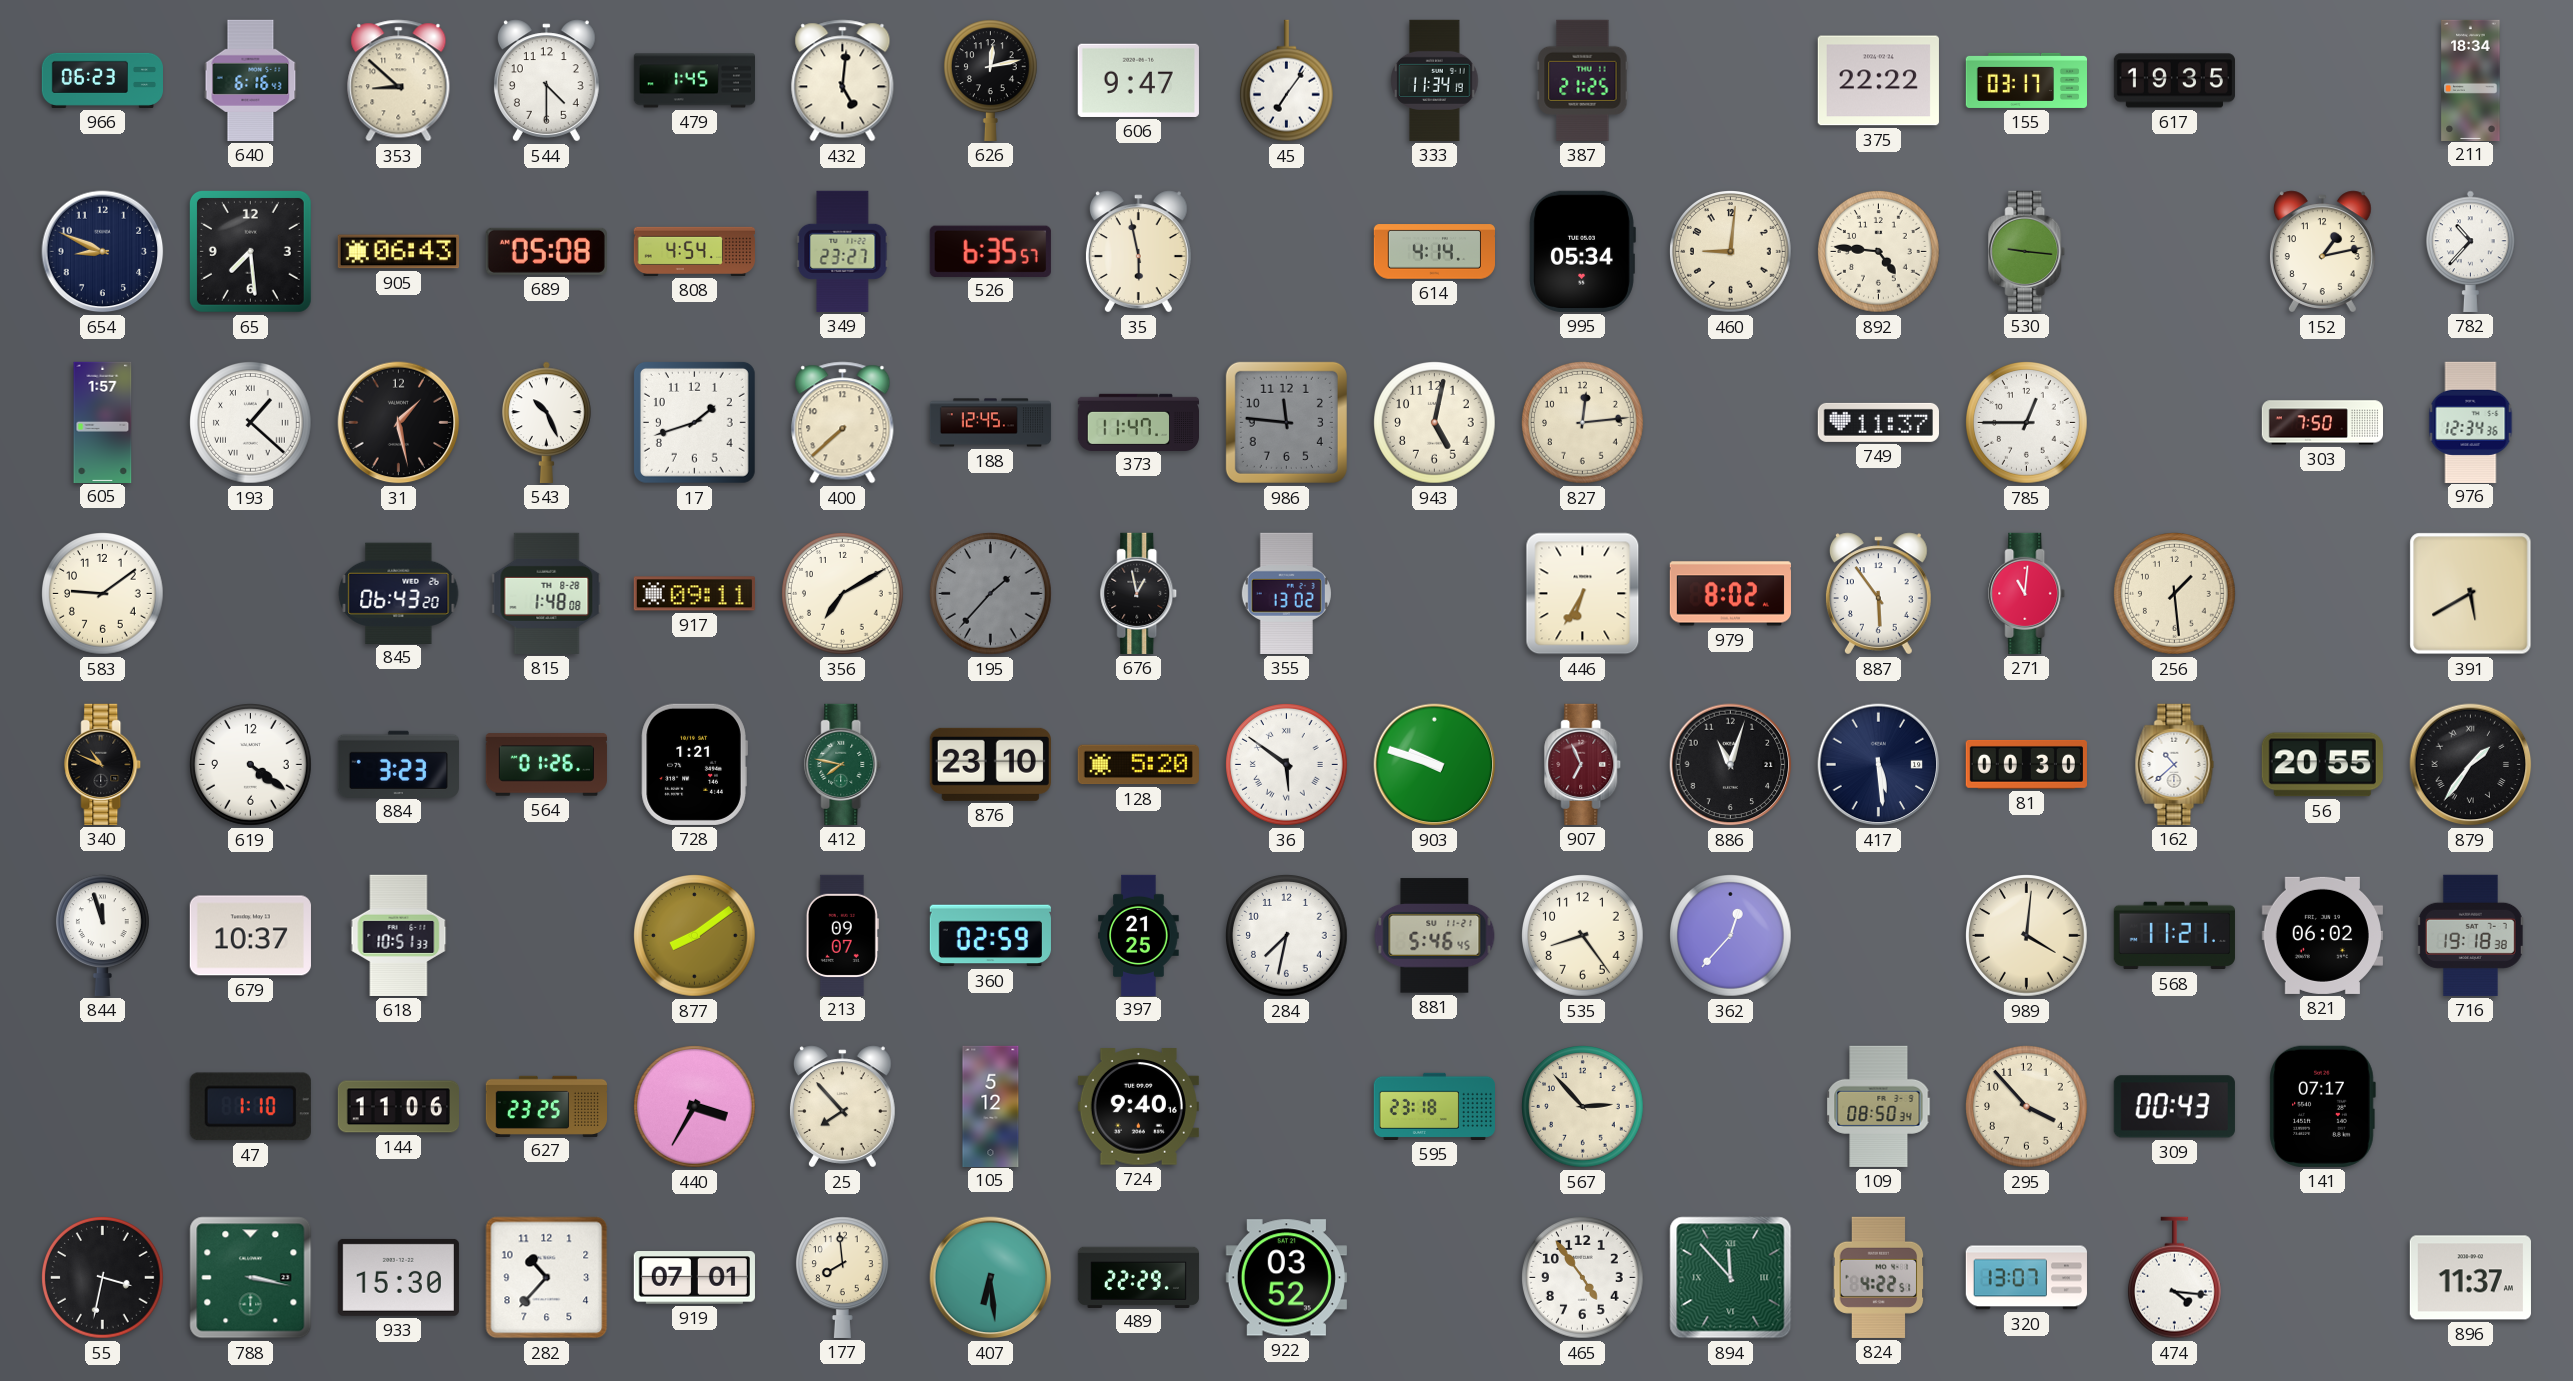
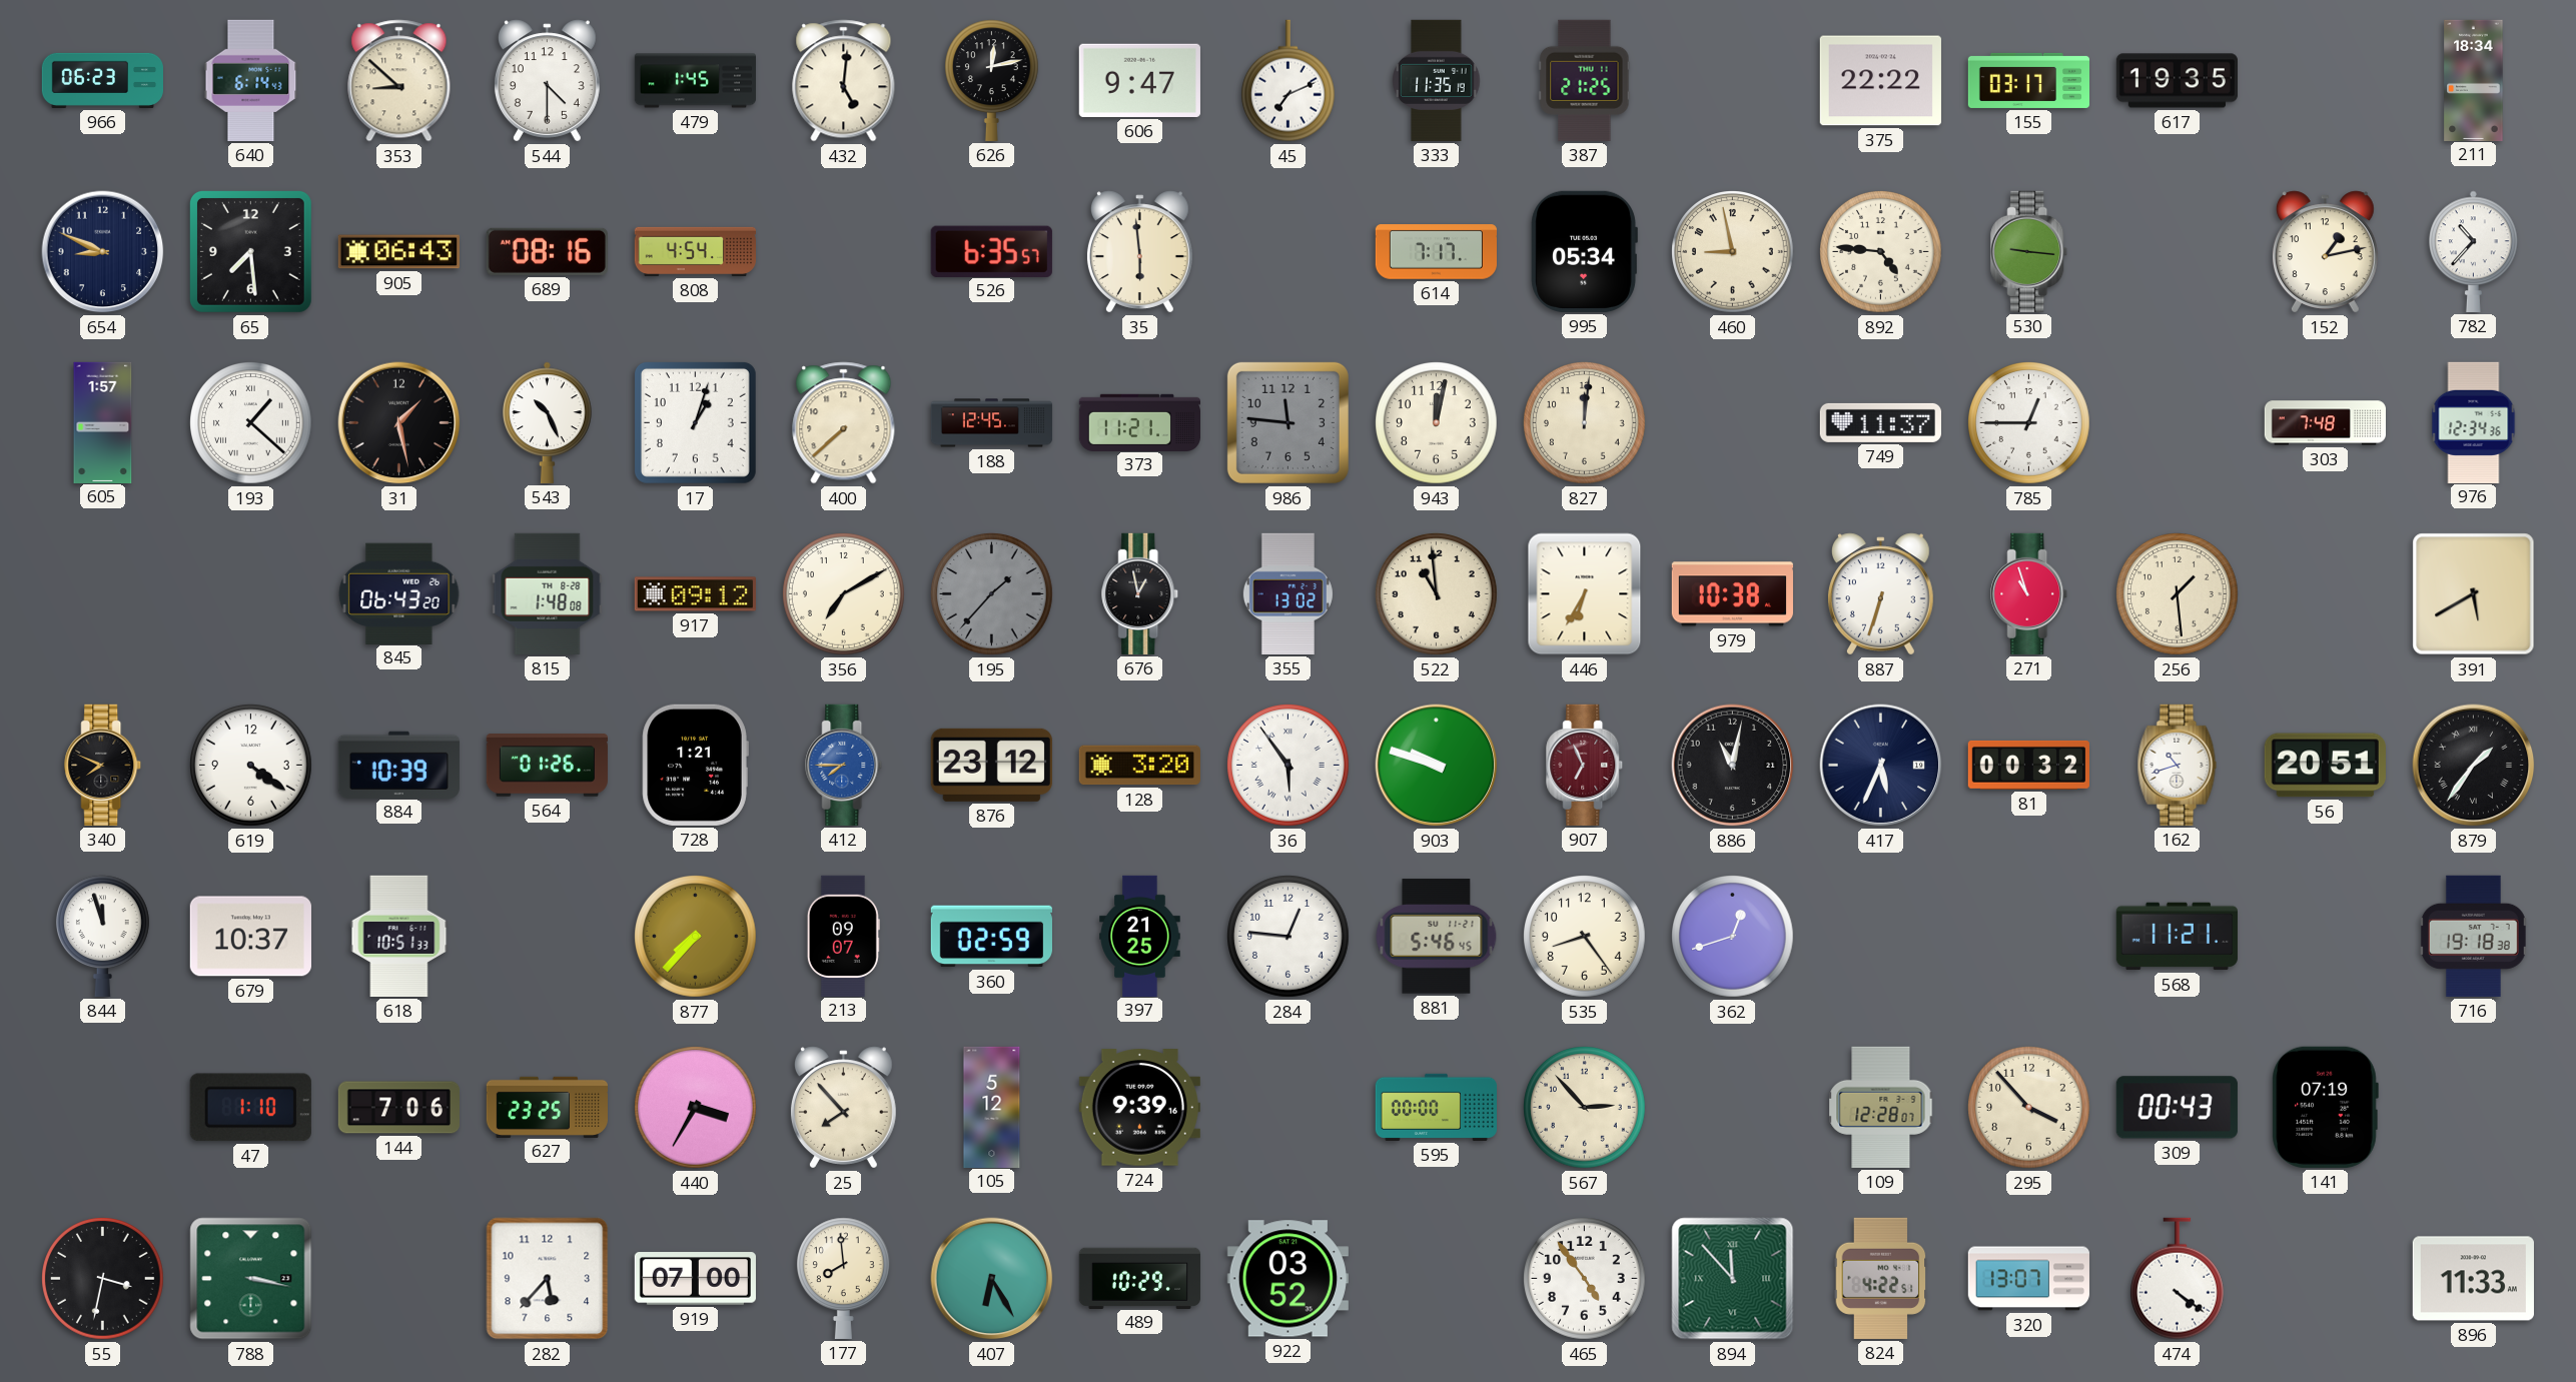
640: 6:16 -> 6:14 (251, 80)
45: 7:06 -> 7:11 (1287, 81)
333: 11:34 -> 11:35 (1437, 80)
689: 05:08 -> 08:16 (547, 251)
349: 23:27 -> none (843, 251)
35: 5:58 -> 5:59 (1139, 252)
614: 4:14 -> 7:17 (1436, 252)
460: 9:01 -> 8:58 (1733, 252)
17: 1:42 -> 1:03 (695, 422)
373: 11:47 -> 11:21 (1139, 422)
943: 5:02 -> 12:02 (1437, 423)
827: 12:14 -> 12:01 (1585, 423)
303: 7:50 -> 7:48 (2325, 423)
583: 9:09 -> none (103, 594)
917: 09:11 -> 09:12 (695, 594)
522: none -> 10:59 (1437, 594)
979: 8:02 -> 10:38 (1732, 594)
887: 5:54 -> 6:33 (1880, 594)
271: 11:01 -> 10:57 (2029, 593)
340: 10:49 -> 7:49 (103, 765)
884: 3:23 -> 10:39 (398, 765)
412: 7:47 -> 7:45 (844, 765)
412 dial: green -> blue (844, 765)
876: 23:10 -> 23:12 (991, 765)
128: 5:20 -> 3:20 (1139, 766)
36: 5:51 -> 5:54 (1289, 766)
886: 11:03 -> 11:02 (1733, 766)
417: 5:29 -> 5:34 (1881, 766)
81: 00:30 -> 00:32 (2028, 765)
162: 10:38 -> 10:42 (2178, 765)
56: 20:55 -> 20:51 (2325, 766)
877: 8:09 -> 7:37 (696, 937)
284: 7:32 -> 12:46 (1289, 937)
362: 12:37 -> 12:42 (1733, 937)
989: 4:01 -> none (2027, 936)
821: 06:02 -> none (2322, 935)
144: 11:06 -> 7:06 (398, 1108)
724: 9:40 -> 9:39 (1139, 1108)
595: 23:18 -> 00:00 (1436, 1107)
109: 08:50 -> 12:28 (1881, 1107)
141: 07:17 -> 07:19 (2325, 1107)
933: 15:30 -> none (398, 1277)
282: 10:37 -> 5:37 (548, 1279)
919: 07:01 -> 07:00 (695, 1279)
407: 6:29 -> 6:25 (992, 1279)
489: 22:29 -> 10:29 (1139, 1278)
474: 4:16 -> 4:21 (2177, 1279)
896: 11:37 -> 11:33 (2473, 1279)
